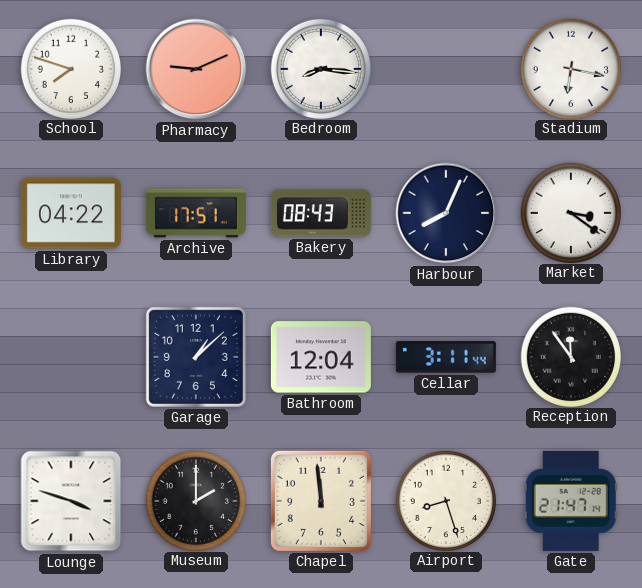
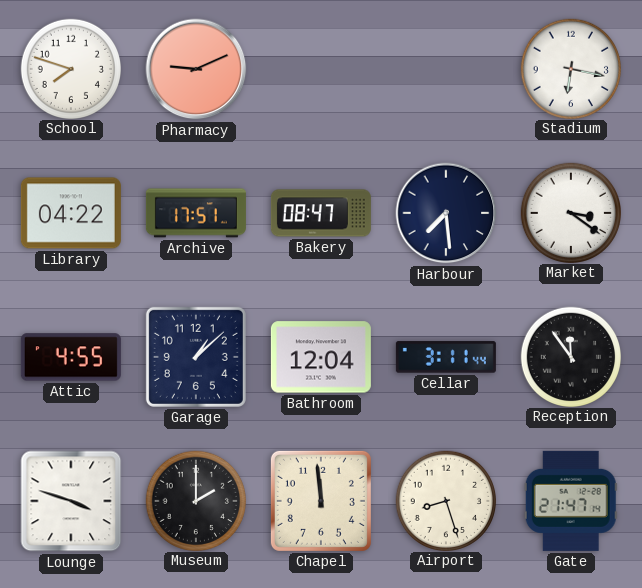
Bedroom: 8:16 -> none (320, 68)
Bakery: 08:43 -> 08:47 (321, 213)
Harbour: 8:04 -> 7:29 (446, 213)
Attic: none -> 4:55 (71, 357)
